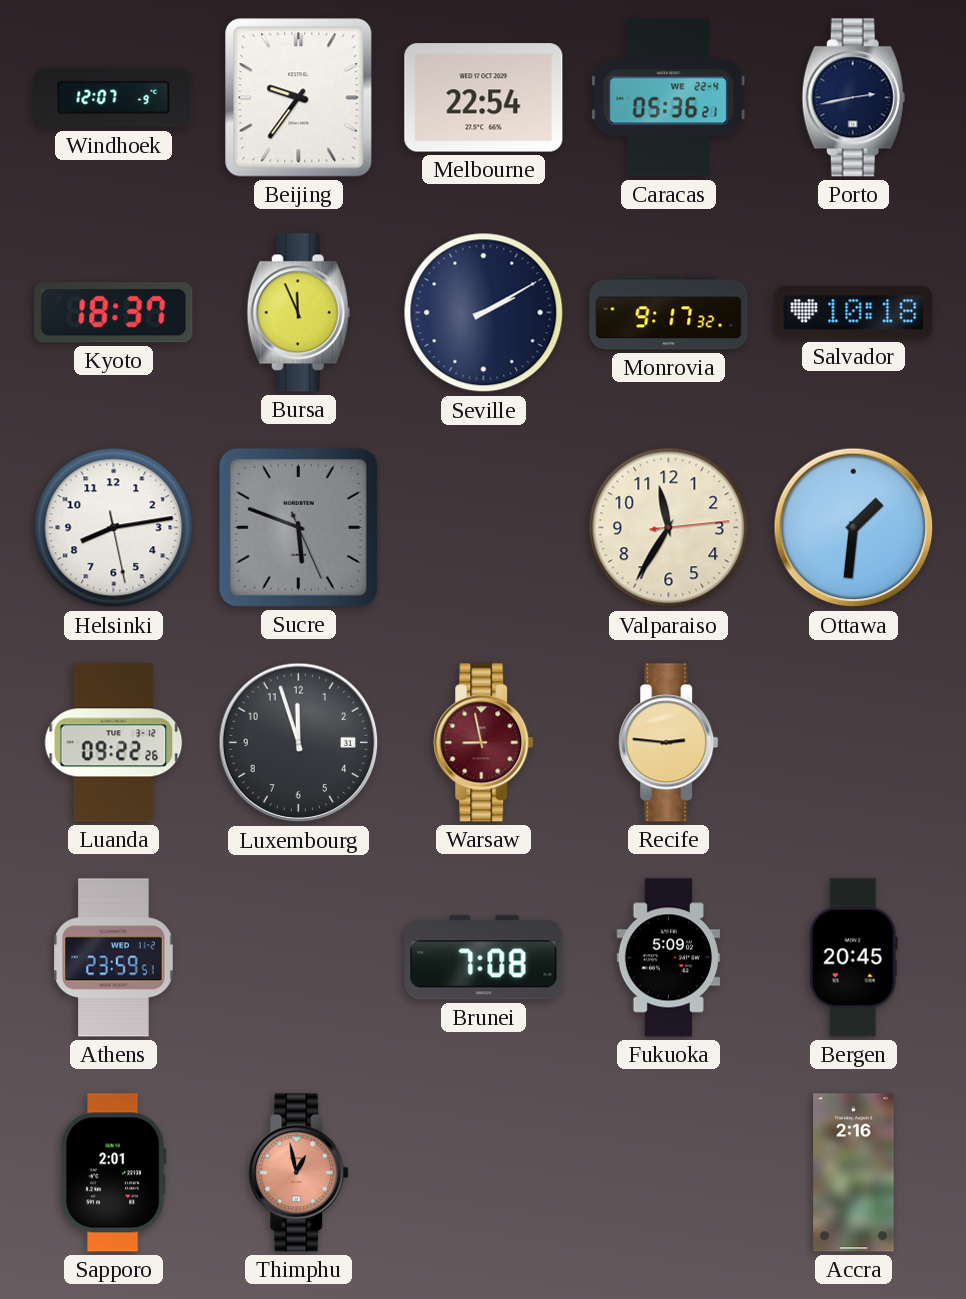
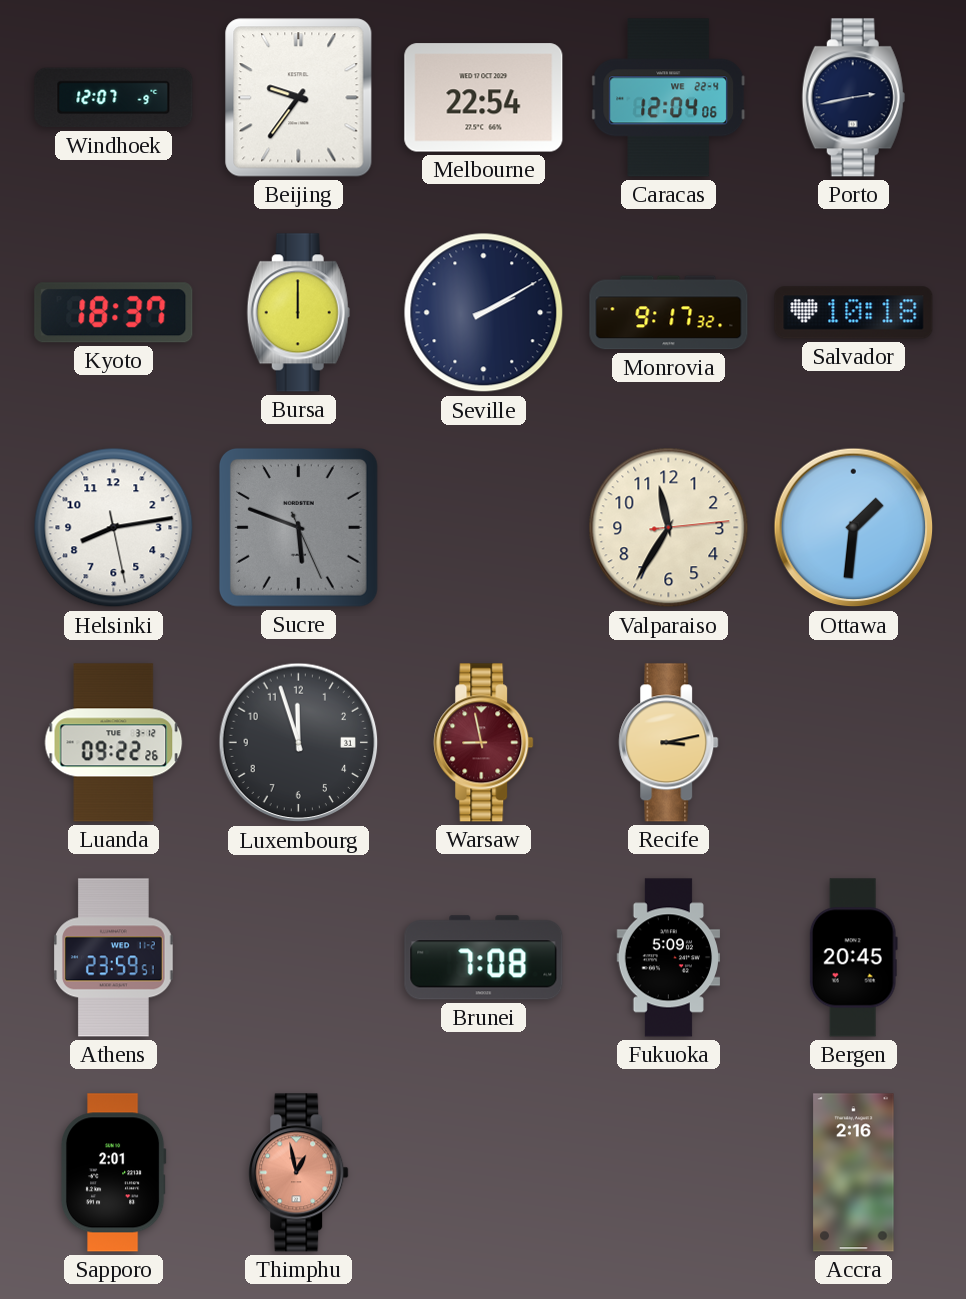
Caracas: 05:36 -> 12:04 (669, 98)
Bursa: 11:56 -> 12:00 (298, 313)
Recife: 2:46 -> 3:13 (669, 743)
